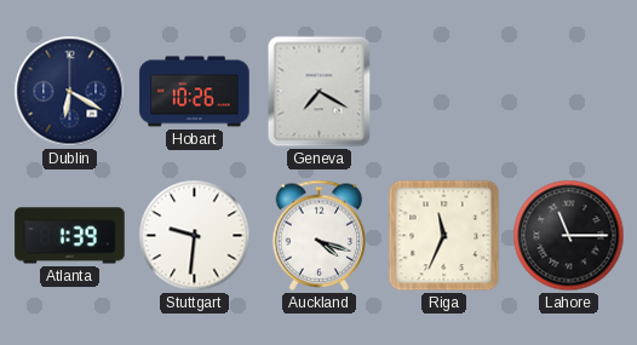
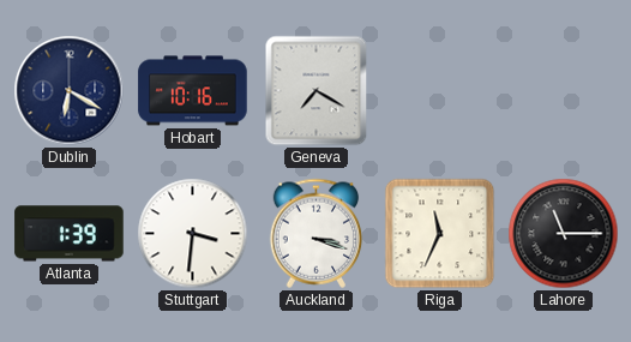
Hobart: 10:26 -> 10:16 (193, 91)
Stuttgart: 9:31 -> 3:31 (193, 234)
Auckland: 4:18 -> 3:18 (317, 233)
